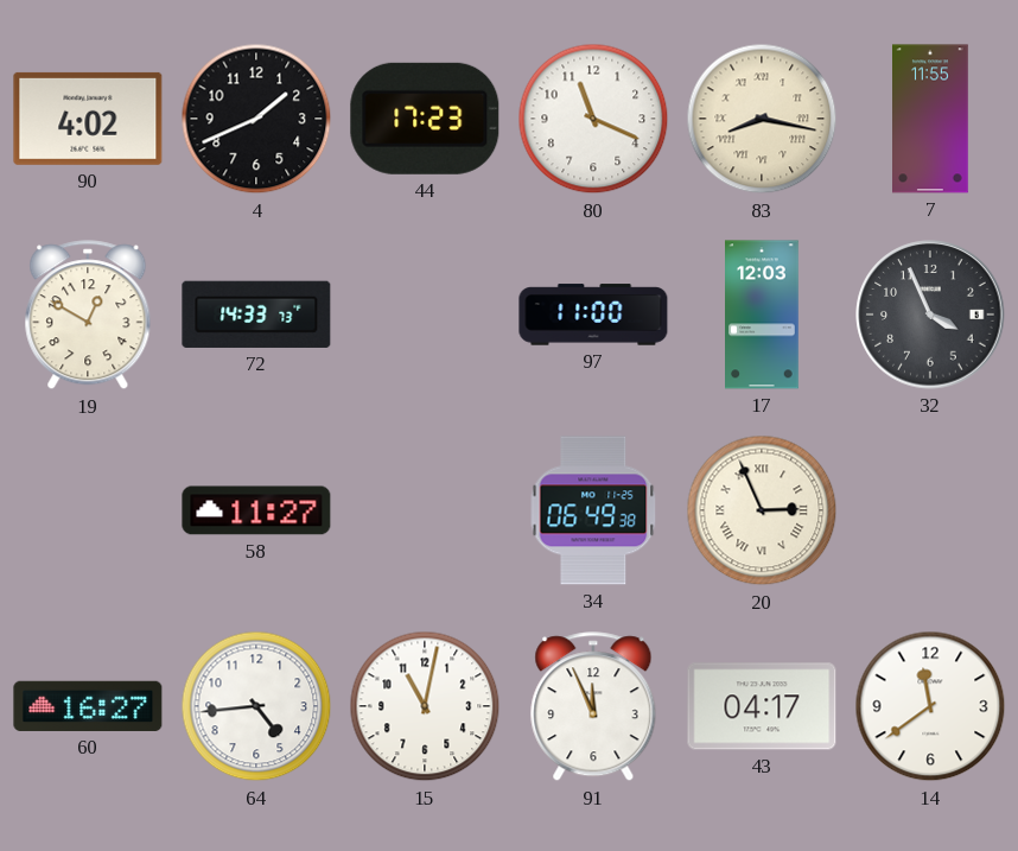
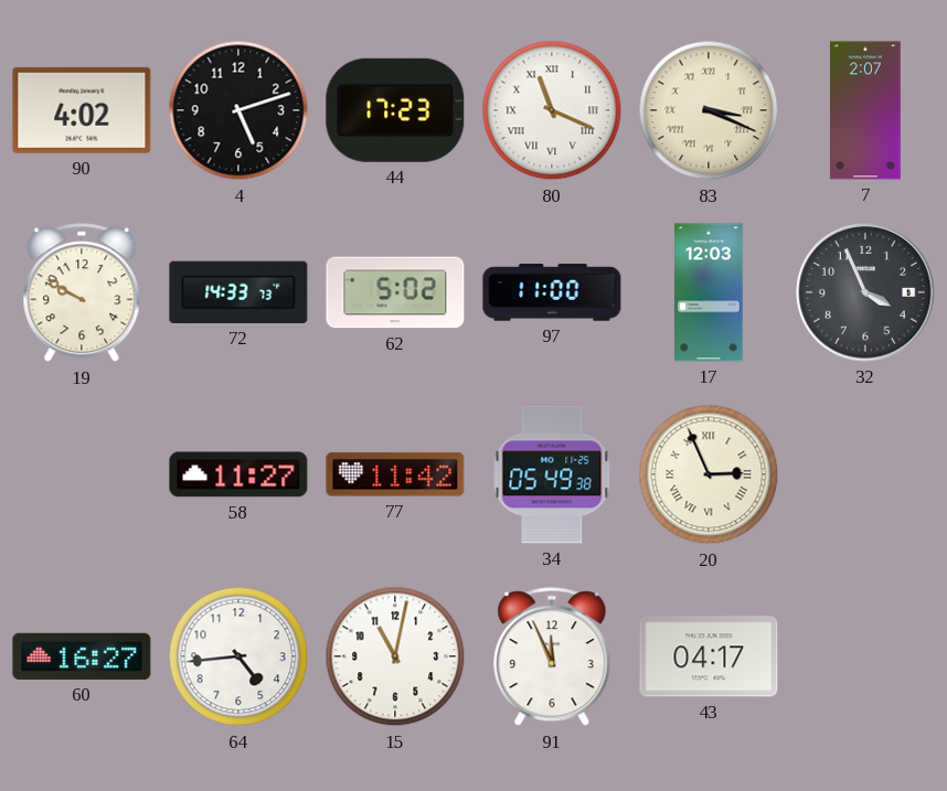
4: 1:41 -> 5:12 (238, 110)
80 numerals: Arabic -> Roman (552, 110)
83: 8:17 -> 3:19 (709, 110)
7: 11:55 -> 2:07 (865, 110)
19: 12:50 -> 9:50 (82, 293)
62: none -> 5:02 (395, 292)
77: none -> 11:42 (395, 474)
34: 06:49 -> 05:49 (552, 474)
14: 11:39 -> none (930, 706)
